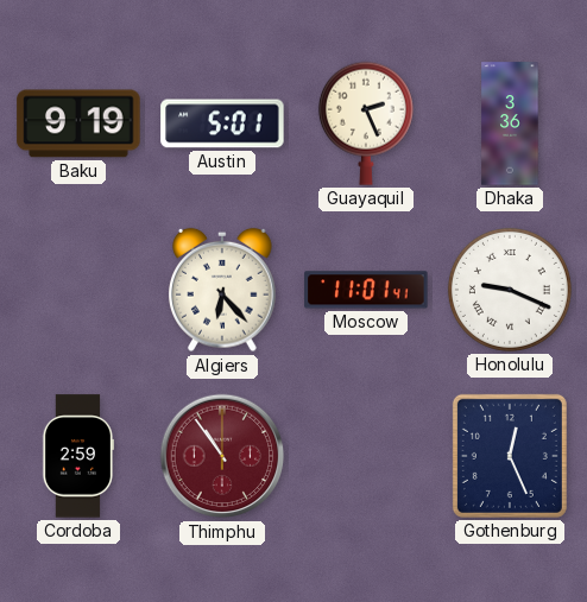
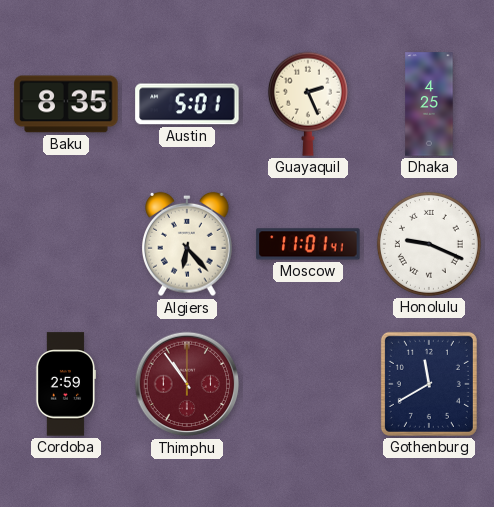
Baku: 9:19 -> 8:35 (66, 104)
Dhaka: 3:36 -> 4:25 (429, 104)
Gothenburg: 12:26 -> 11:40 (429, 384)
